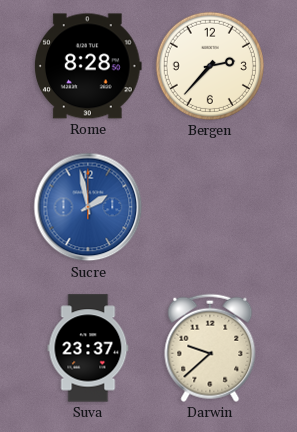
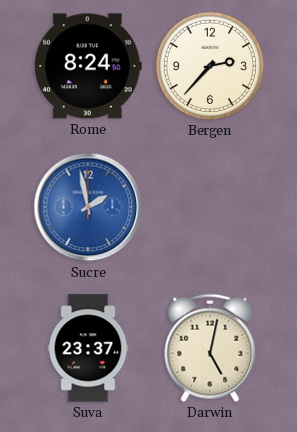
Rome: 8:28 -> 8:24 (88, 66)
Darwin: 9:38 -> 5:02 (210, 348)
